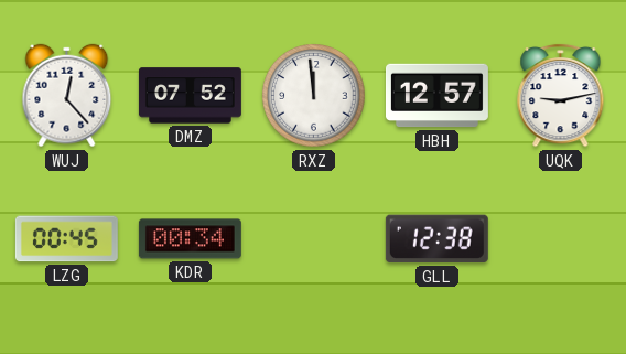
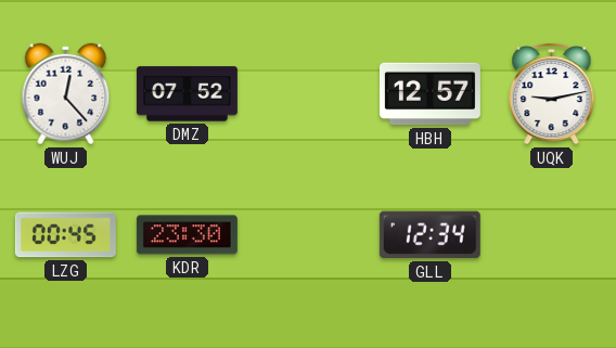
RXZ: 11:59 -> none (314, 96)
KDR: 00:34 -> 23:30 (187, 235)
GLL: 12:38 -> 12:34 (429, 235)
